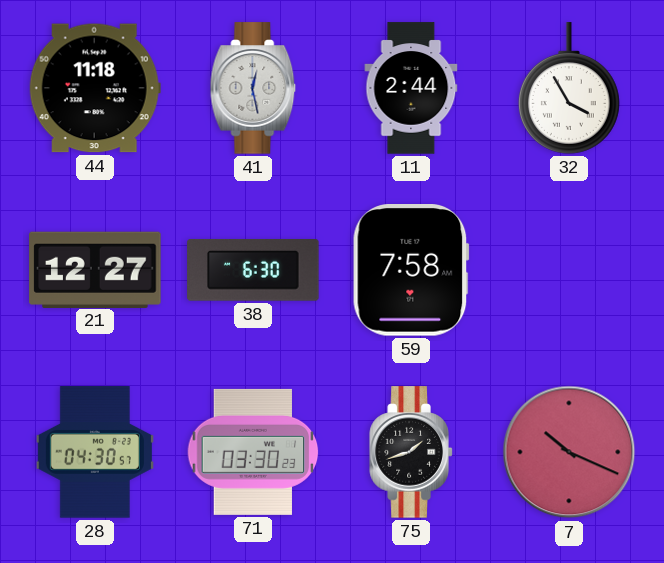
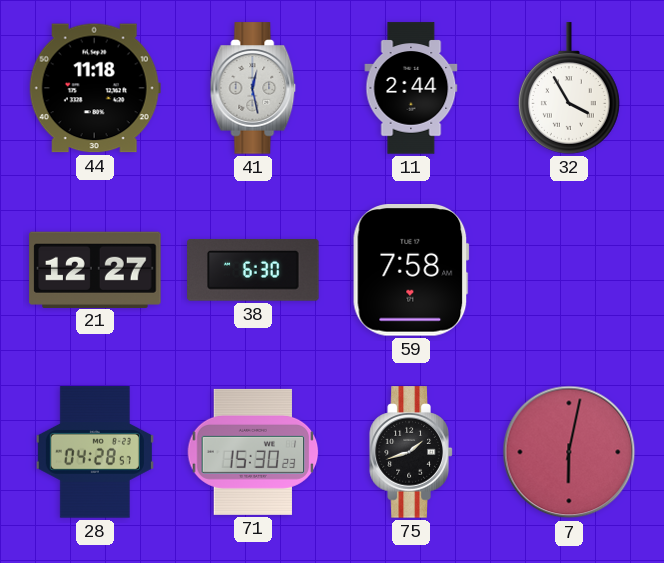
28: 04:30 -> 04:28 (95, 452)
71: 03:30 -> 15:30 (253, 452)
7: 10:19 -> 6:02 (569, 452)
